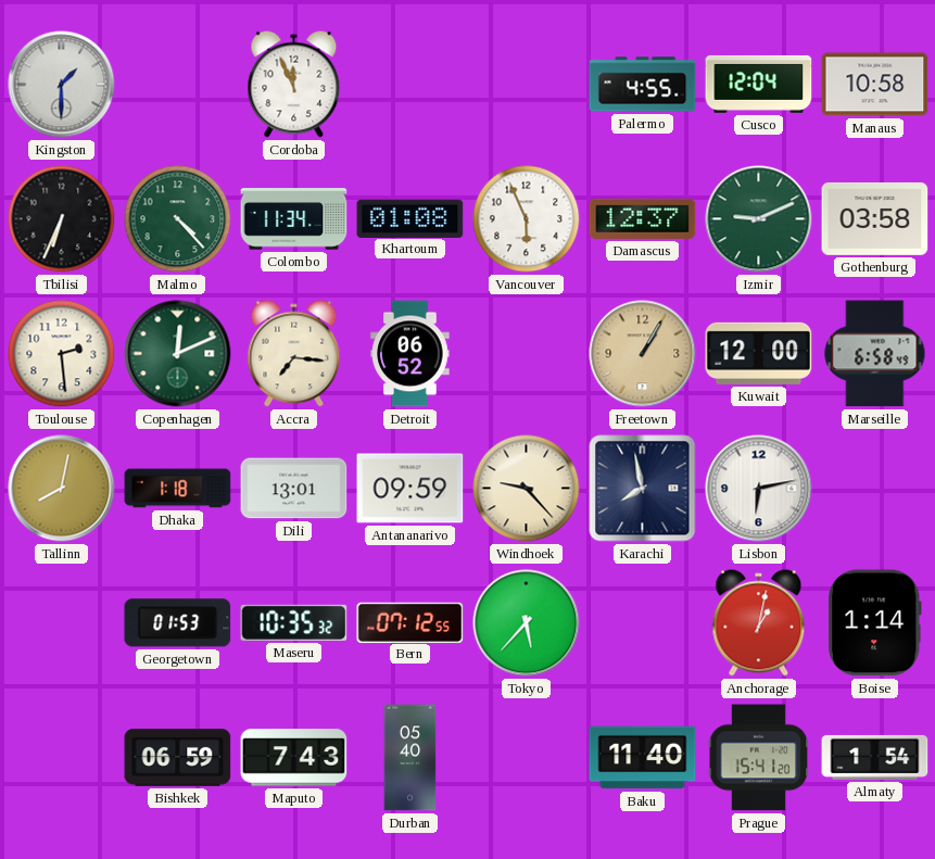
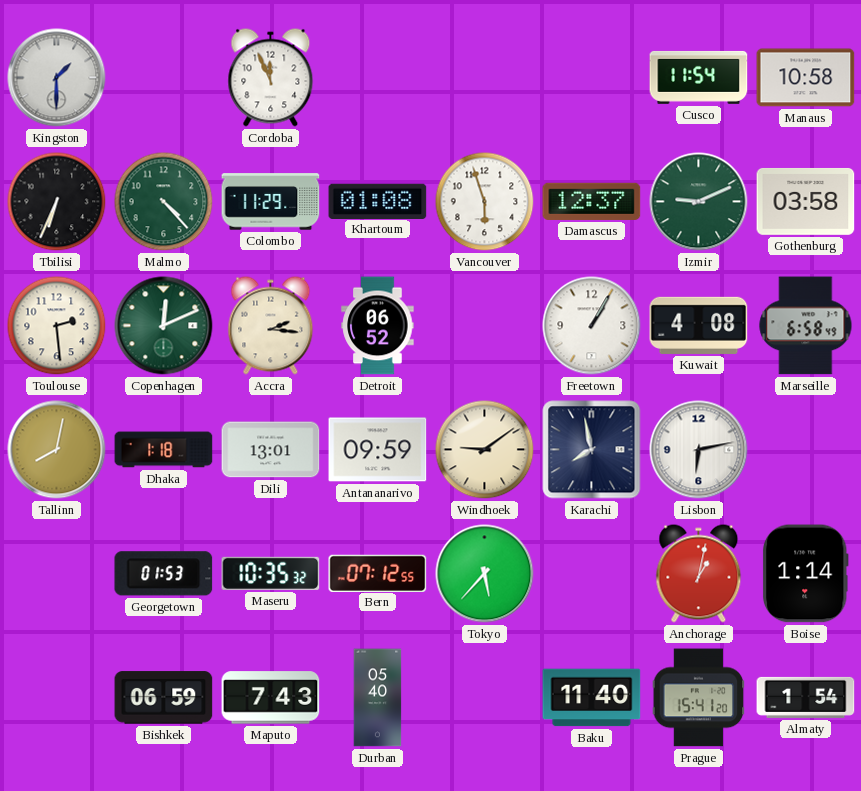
Palermo: 4:55 -> none (643, 85)
Cusco: 12:04 -> 11:54 (699, 77)
Colombo: 11:34 -> 11:29 (271, 202)
Vancouver: 5:56 -> 5:57 (485, 202)
Accra: 7:16 -> 2:16 (271, 326)
Freetown dial: champagne -> white (592, 326)
Kuwait: 12:00 -> 4:08 (699, 325)
Windhoek: 9:23 -> 9:09 (485, 450)
